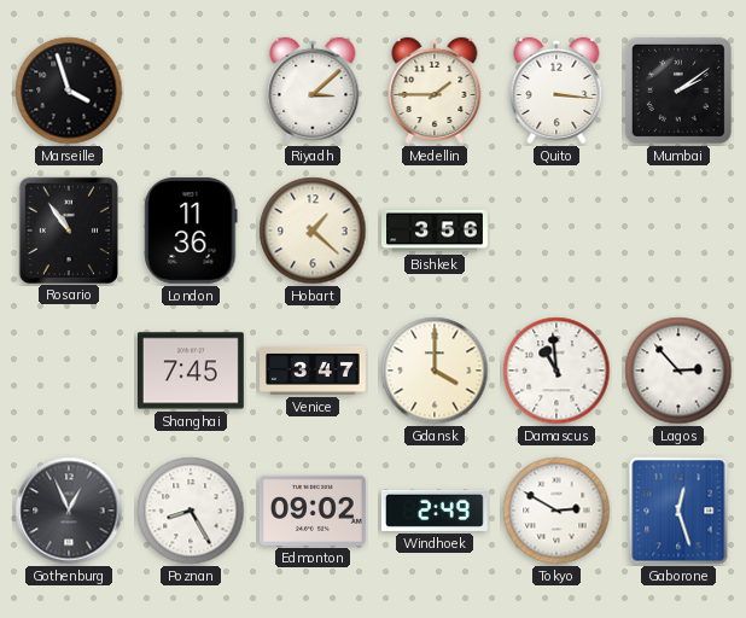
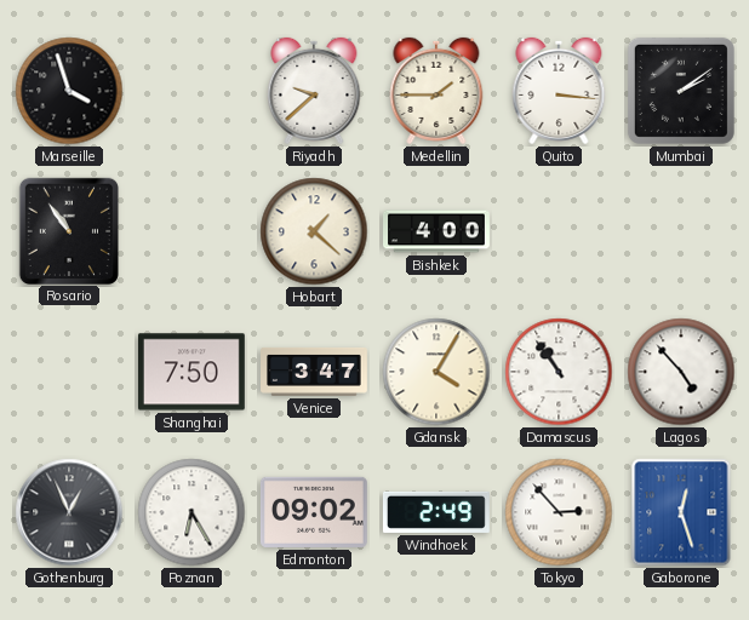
Riyadh: 3:08 -> 9:38 (314, 91)
London: 11:36 -> none (191, 231)
Bishkek: 3:56 -> 4:00 (438, 231)
Shanghai: 7:45 -> 7:50 (191, 372)
Gdansk: 4:00 -> 4:05 (436, 372)
Damascus: 10:59 -> 10:54 (559, 372)
Lagos: 2:53 -> 4:53 (681, 372)
Poznan: 8:25 -> 6:25 (191, 512)
Tokyo: 2:50 -> 2:53 (559, 512)
